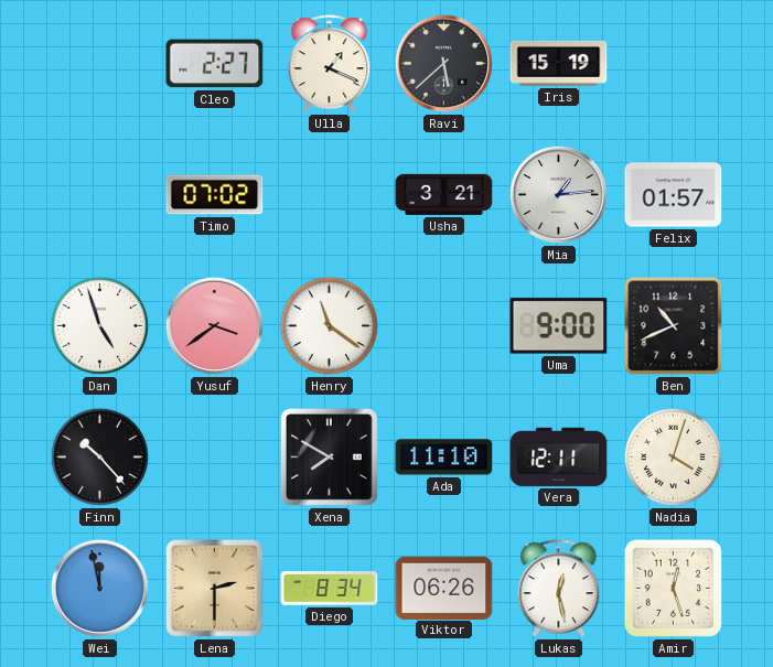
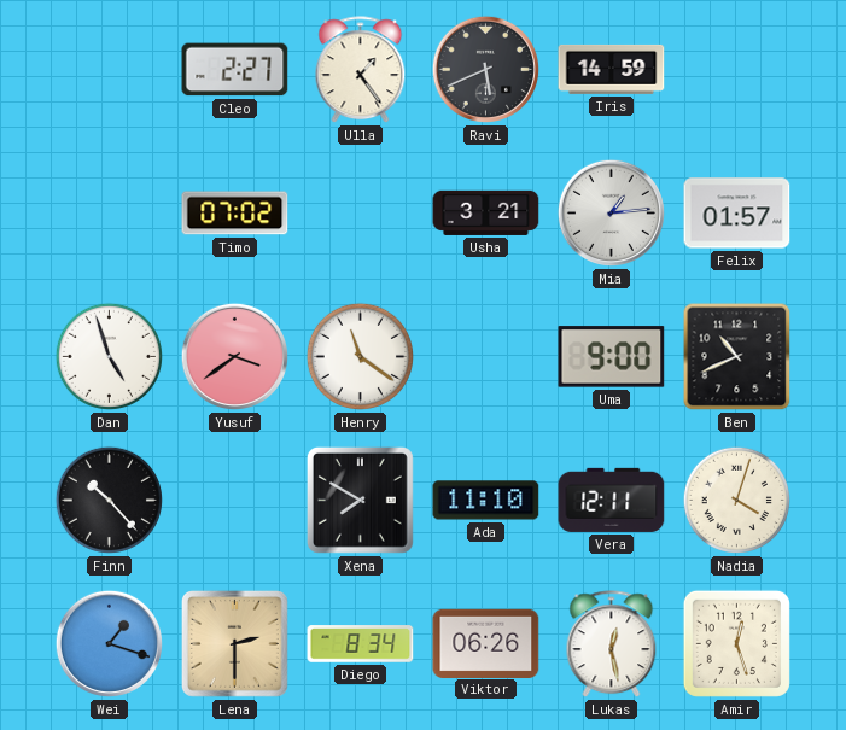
Ulla: 1:19 -> 1:24 (361, 70)
Ravi: 5:38 -> 5:41 (485, 69)
Iris: 15:19 -> 14:59 (612, 69)
Wei: 11:58 -> 1:18 (109, 643)
